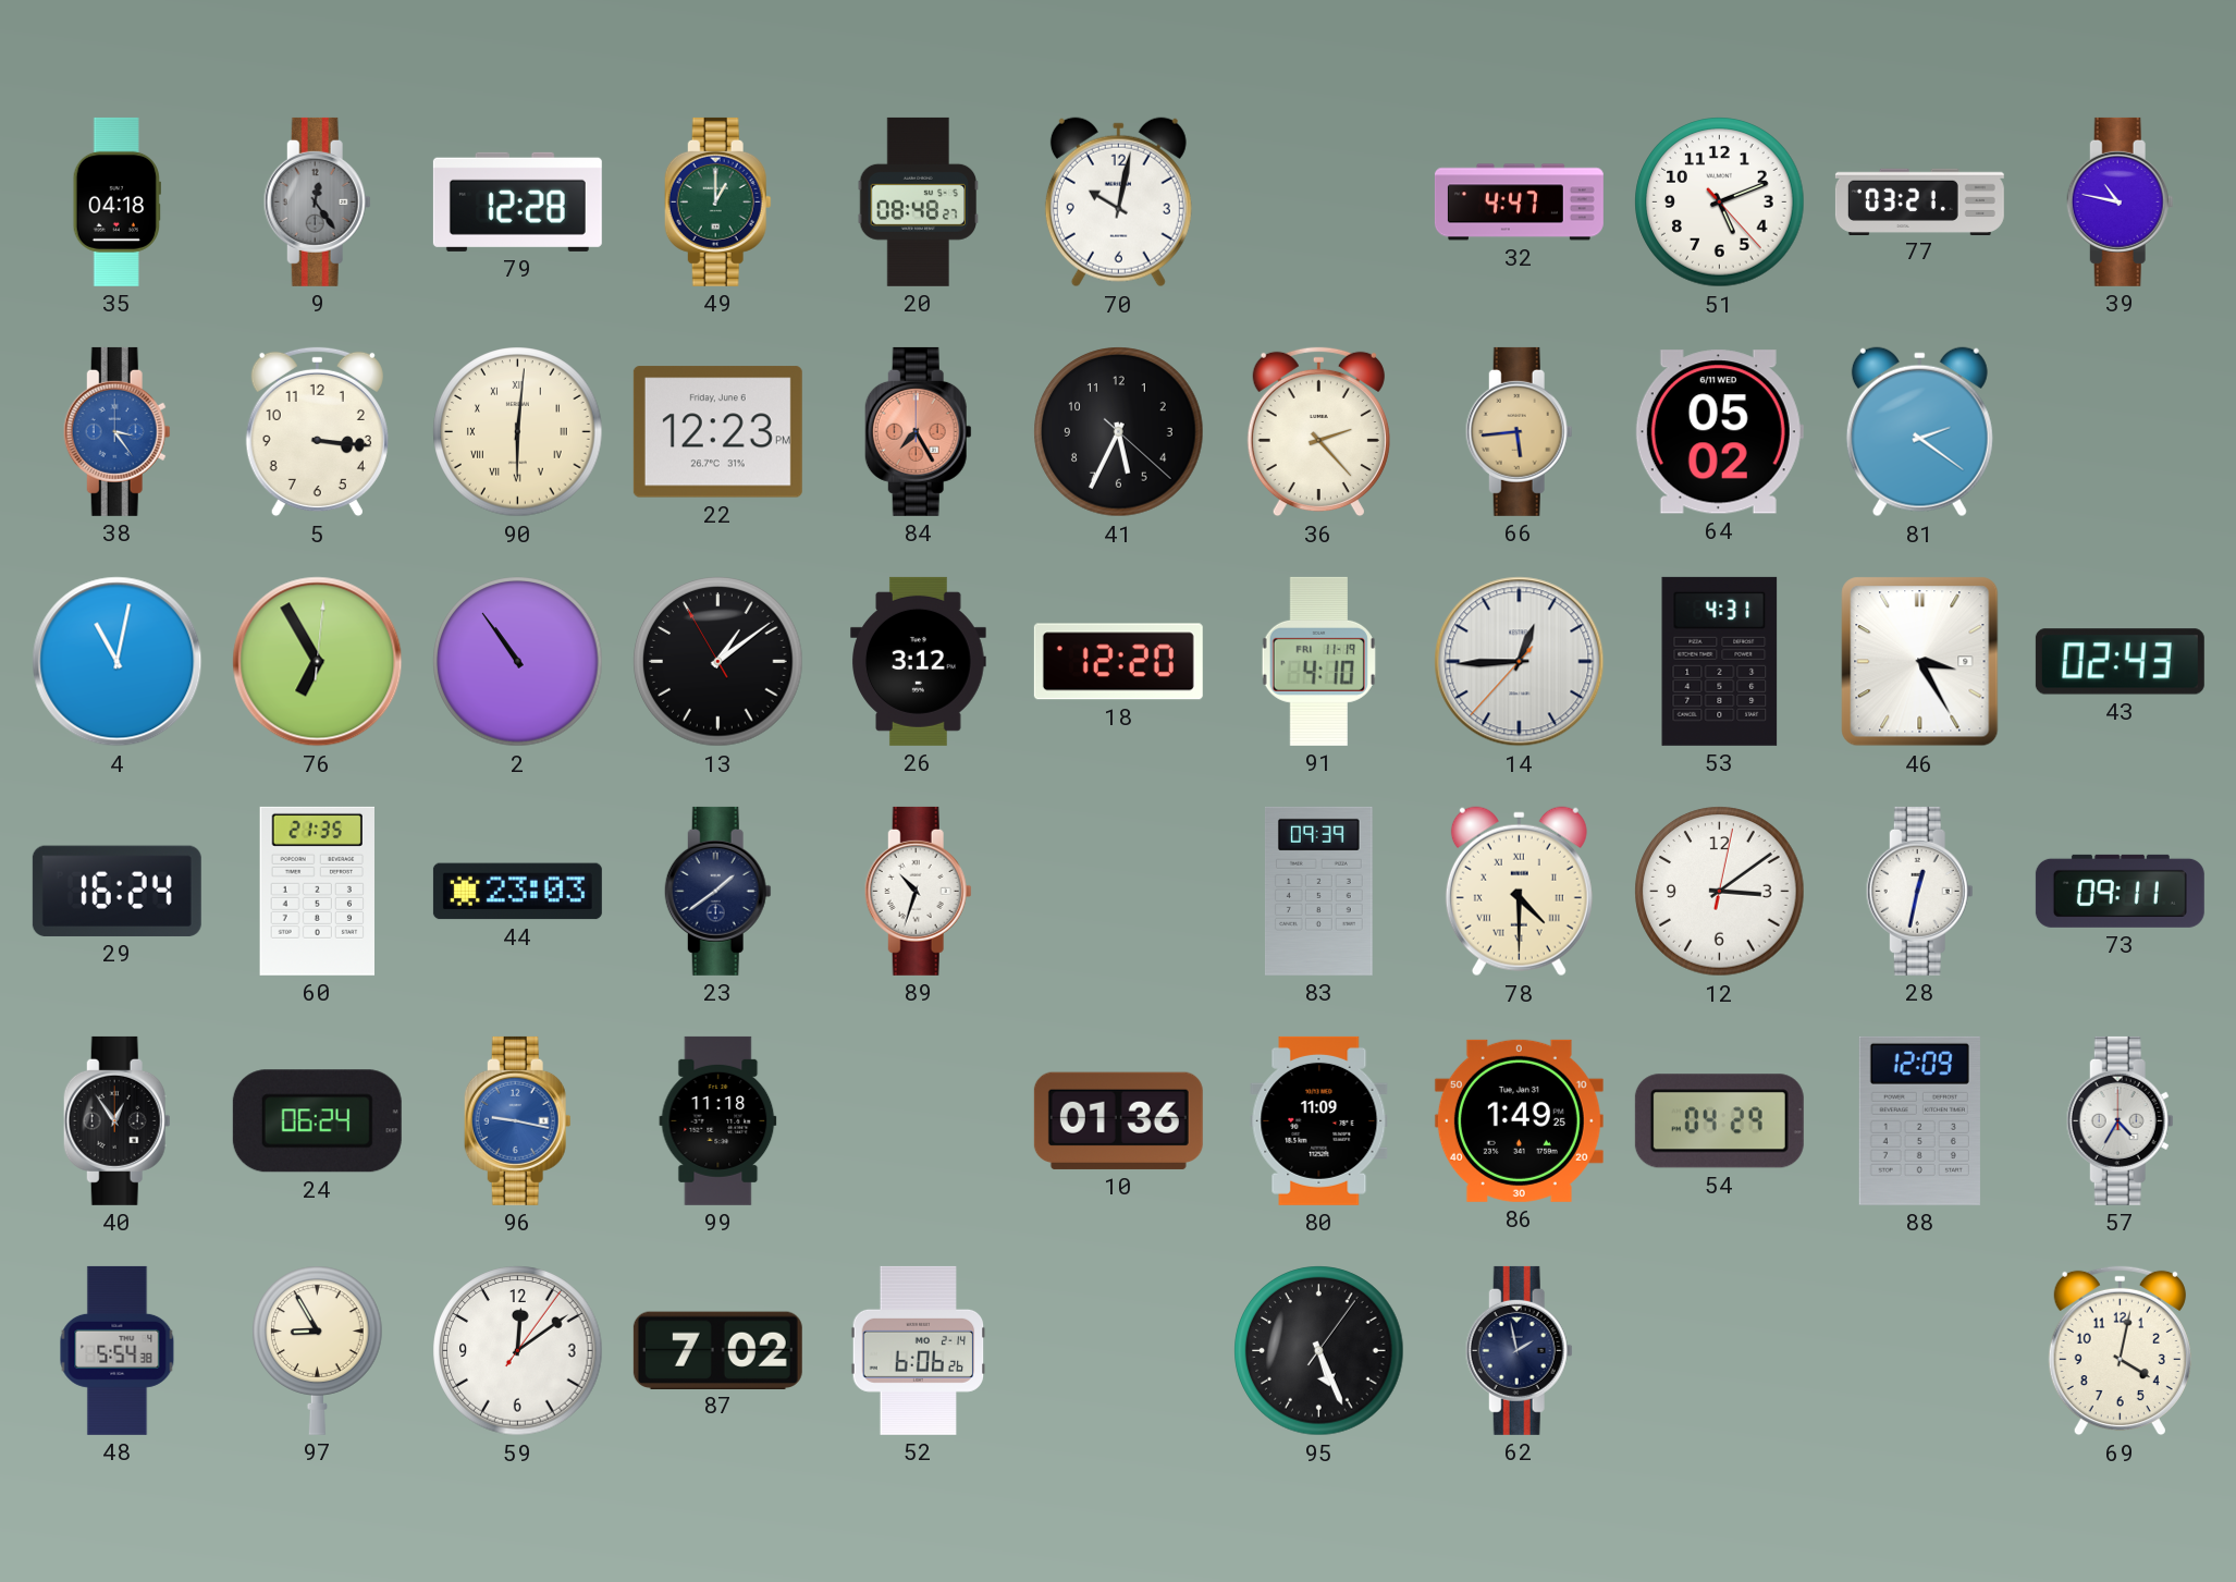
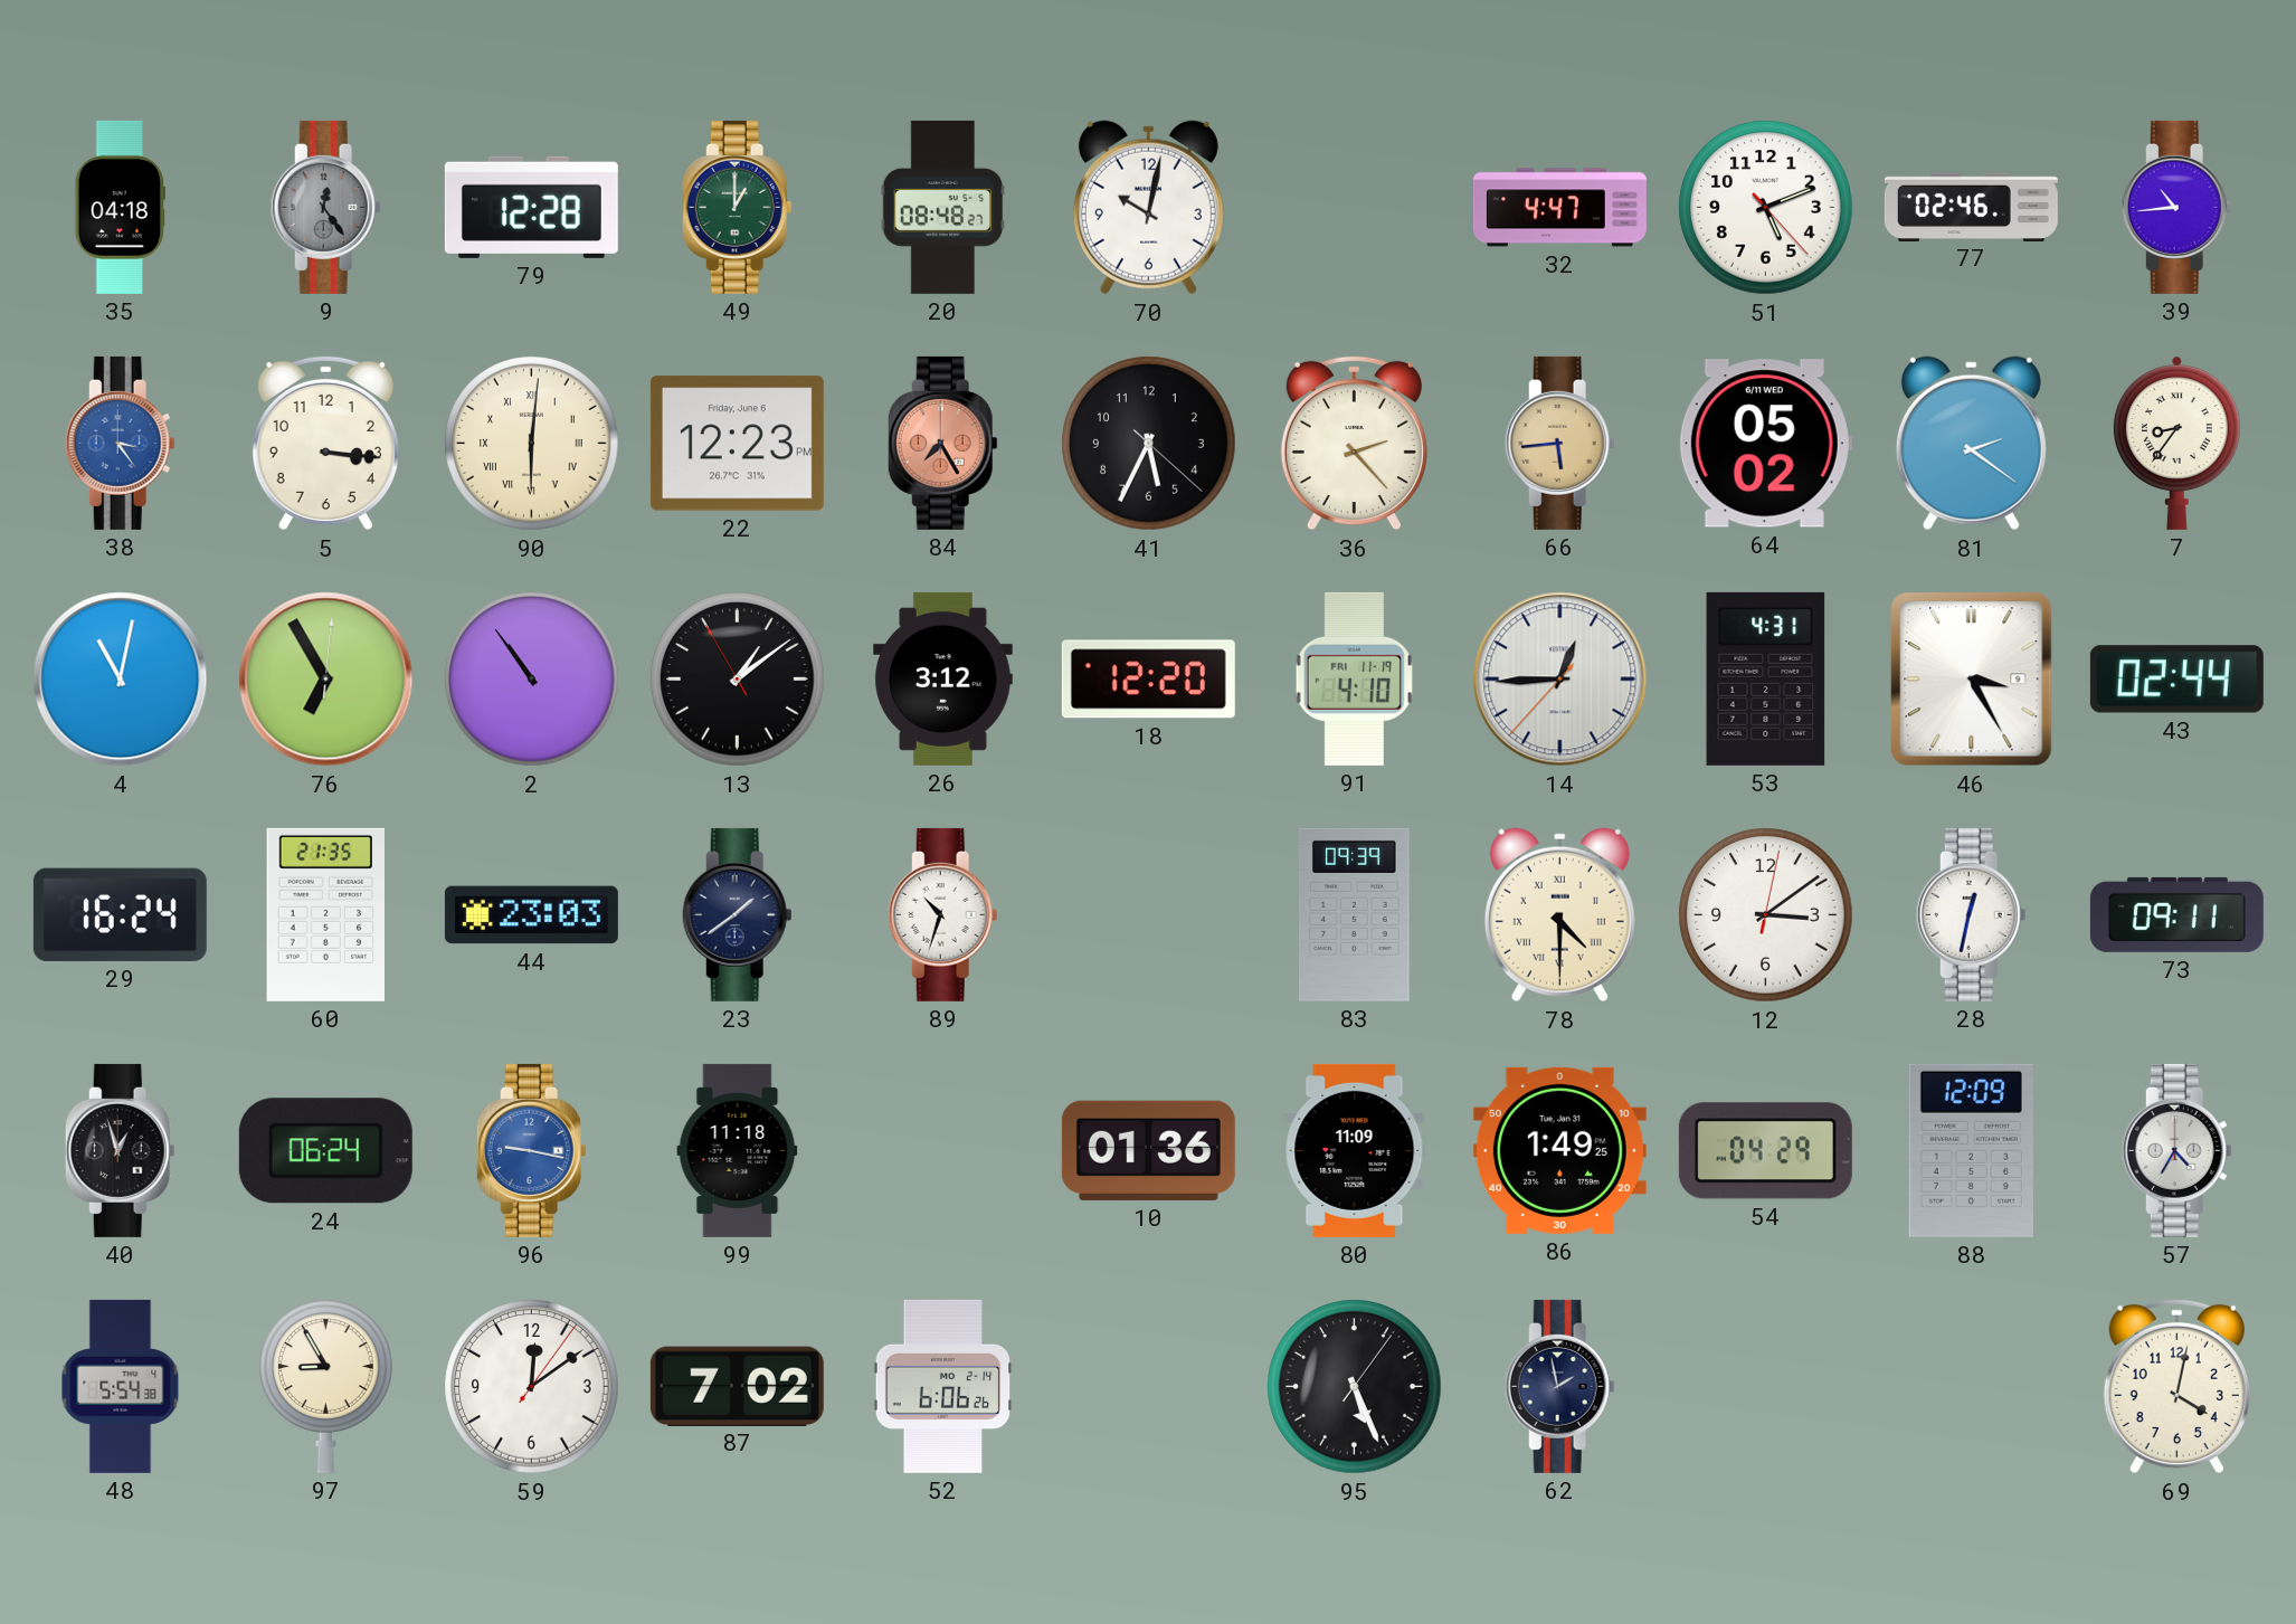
77: 03:21 -> 02:46 (1971, 207)
39: 10:47 -> 10:44 (2176, 207)
7: none -> 8:36 (2176, 443)
43: 02:43 -> 02:44 (2176, 680)
40: 12:54 -> 12:57 (120, 1150)
